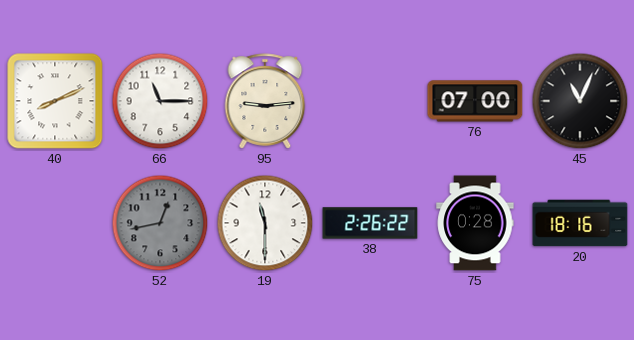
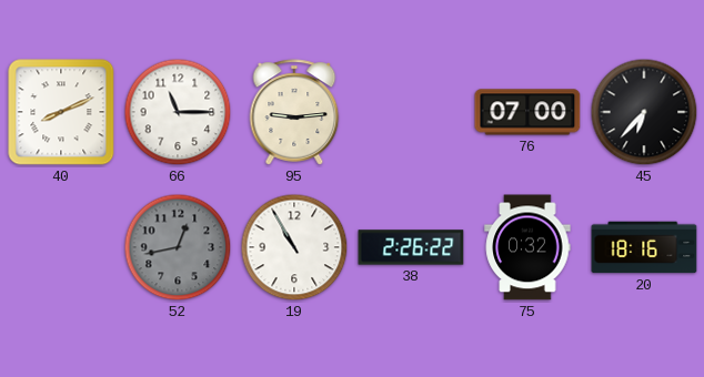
45: 11:04 -> 6:37 (644, 112)
19: 11:30 -> 10:55 (294, 247)
75: 0:28 -> 0:32 (527, 247)
